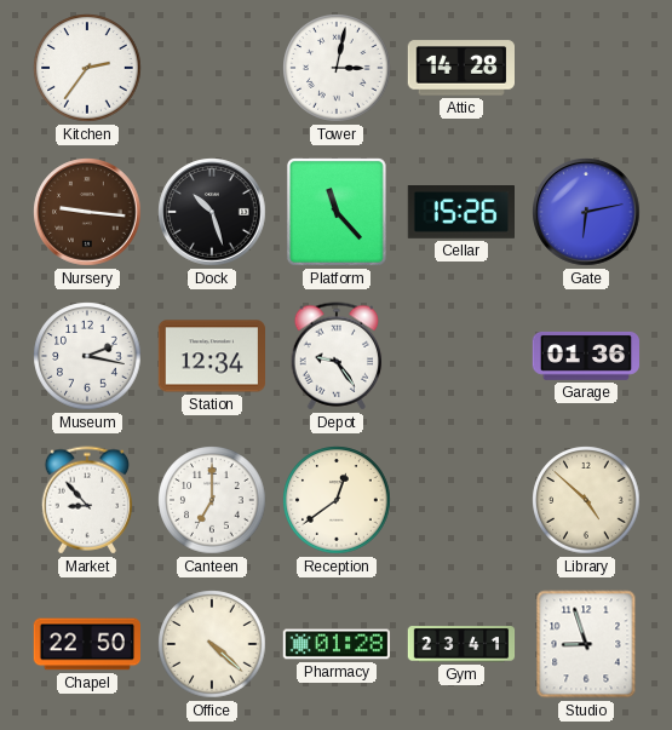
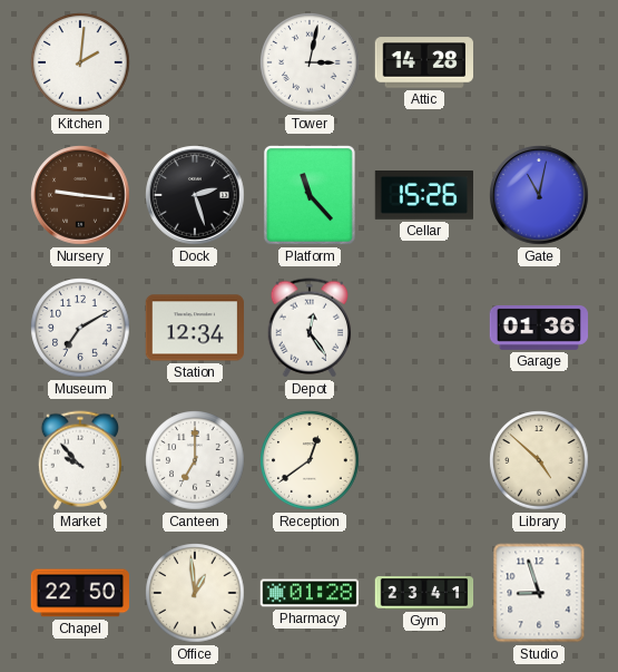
Kitchen: 2:36 -> 2:01 (80, 62)
Dock: 10:27 -> 2:27 (195, 195)
Gate: 6:13 -> 11:02 (539, 195)
Museum: 2:17 -> 7:10 (80, 328)
Depot: 9:24 -> 12:24 (310, 328)
Market: 8:53 -> 9:53 (80, 460)
Office: 4:22 -> 12:59 (195, 593)
